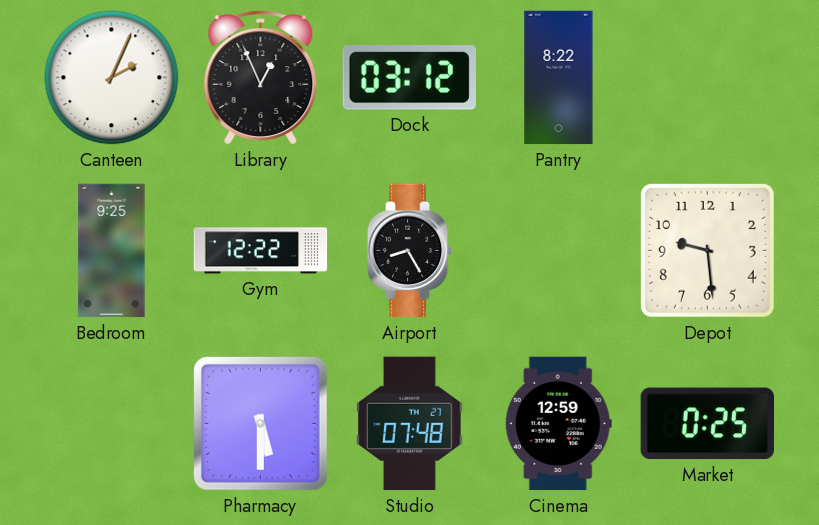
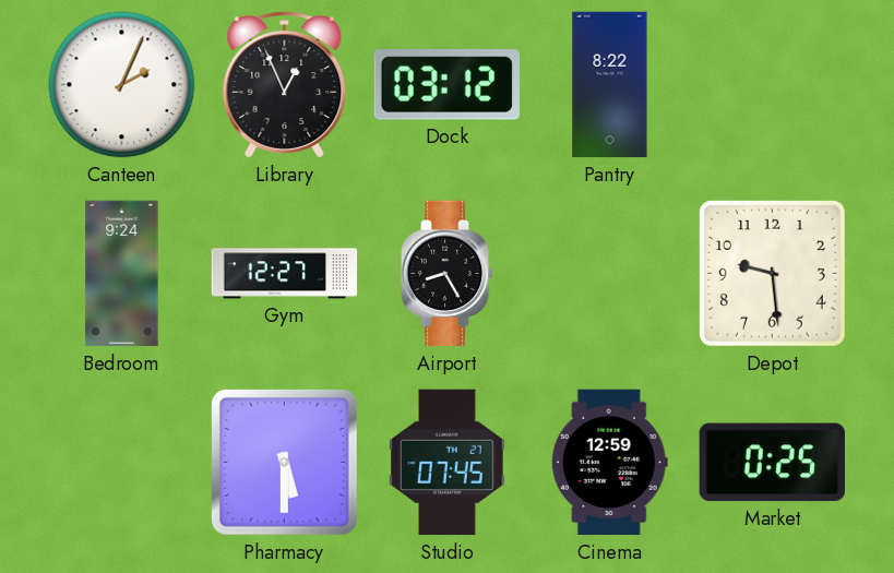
Bedroom: 9:25 -> 9:24 (122, 274)
Gym: 12:22 -> 12:27 (285, 274)
Studio: 07:48 -> 07:45 (448, 463)
